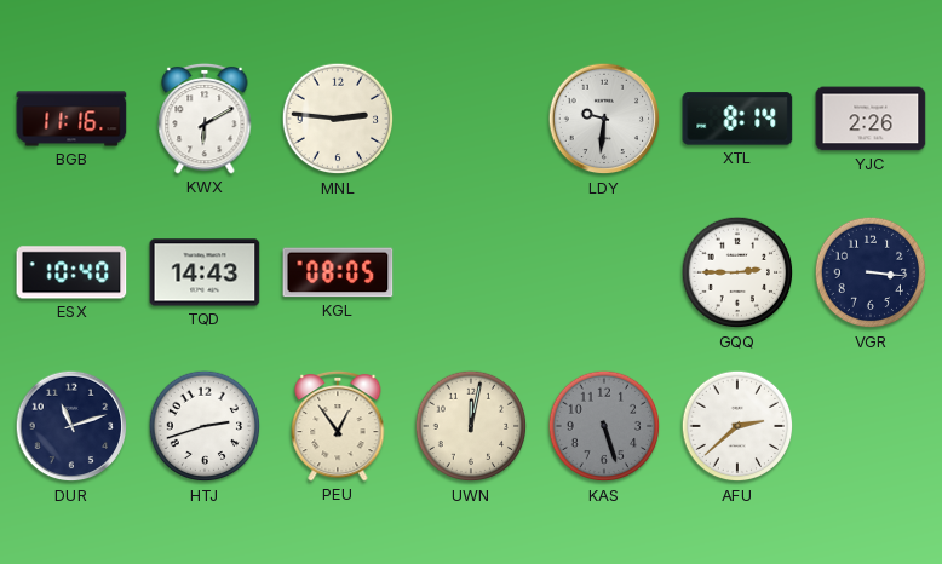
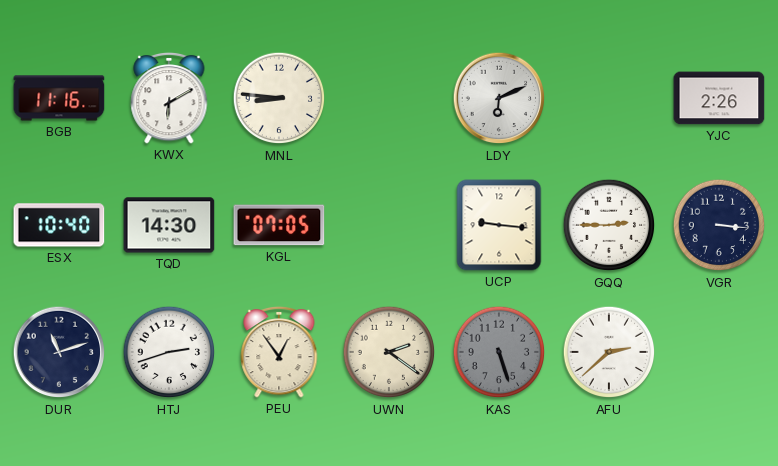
MNL: 2:46 -> 8:46 (279, 98)
LDY: 9:31 -> 6:11 (499, 98)
XTL: 8:14 -> none (737, 119)
TQD: 14:43 -> 14:30 (169, 225)
KGL: 08:05 -> 07:05 (279, 225)
UCP: none -> 9:16 (499, 225)
UWN: 12:02 -> 2:21 (389, 352)
